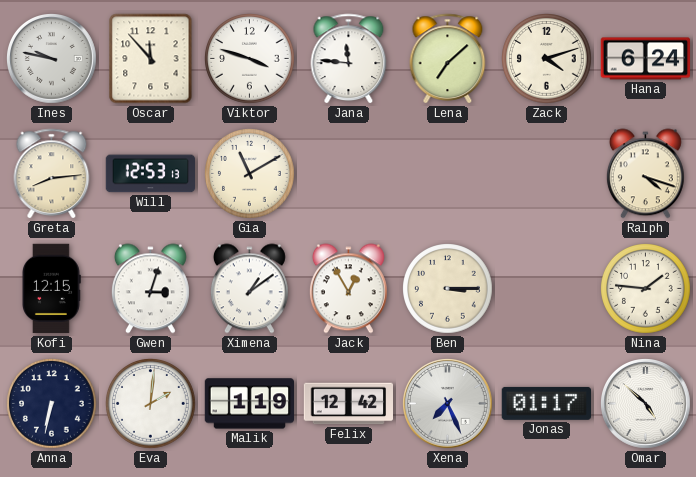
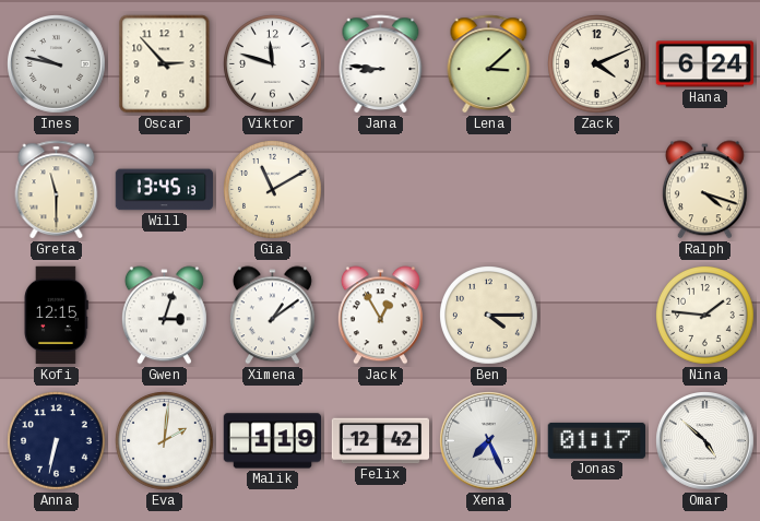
Oscar: 11:53 -> 2:53 (165, 64)
Viktor: 3:48 -> 11:48 (273, 64)
Jana: 11:46 -> 8:46 (381, 64)
Lena: 7:08 -> 3:08 (489, 64)
Zack: 4:12 -> 4:11 (597, 64)
Greta: 8:14 -> 11:30 (57, 190)
Will: 12:53 -> 13:45 (165, 190)
Ben: 3:15 -> 4:15 (489, 316)
